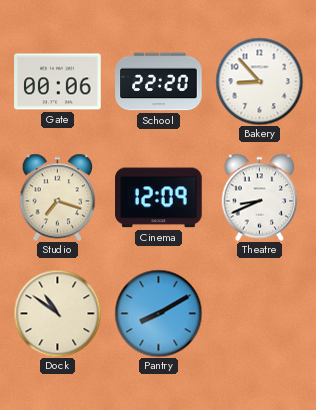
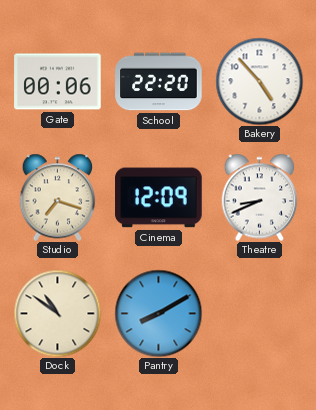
Bakery: 8:53 -> 4:53 (259, 81)
